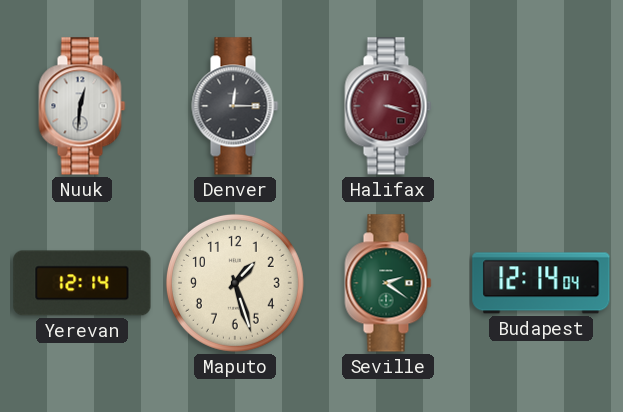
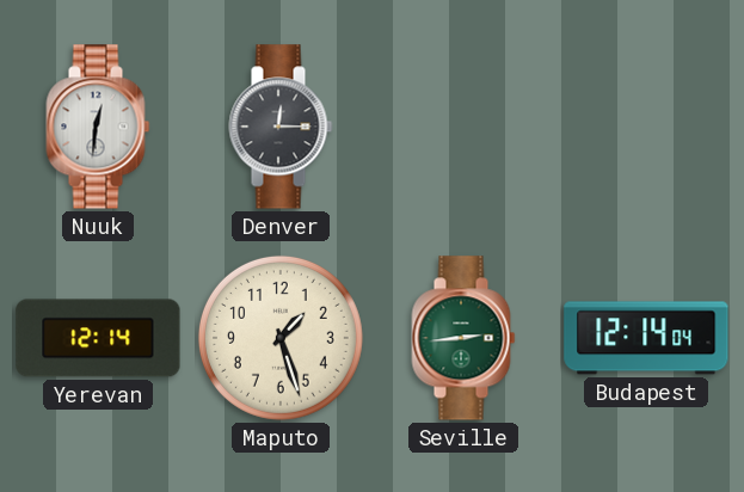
Halifax: 3:18 -> none (388, 106)
Seville: 2:21 -> 2:44 (463, 338)
